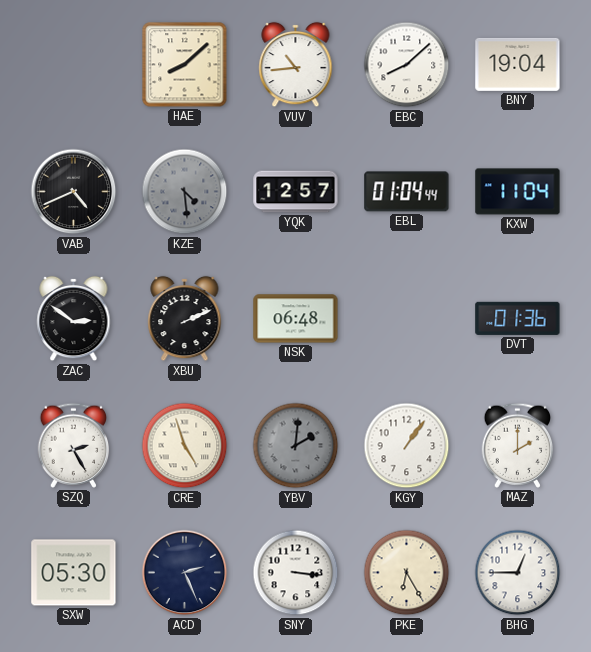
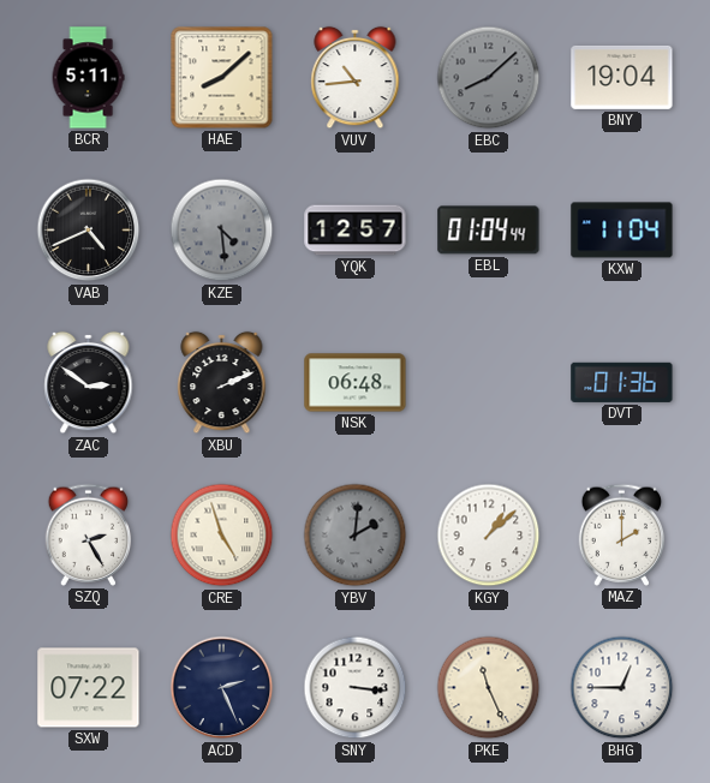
BCR: none -> 5:11 (88, 78)
EBC dial: white -> grey (489, 78)
KGY: 1:06 -> 1:08 (489, 536)
SXW: 05:30 -> 07:22 (89, 688)
PKE: 6:25 -> 11:26 (489, 688)
